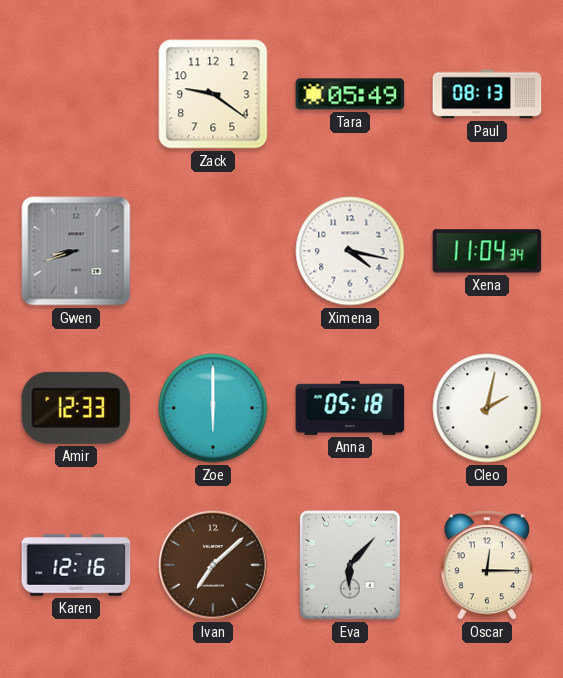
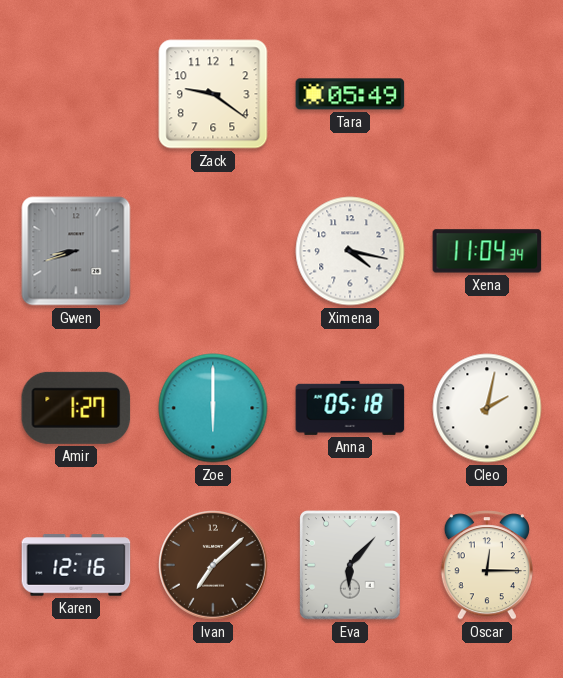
Paul: 08:13 -> none (487, 94)
Amir: 12:33 -> 1:27 (76, 408)
